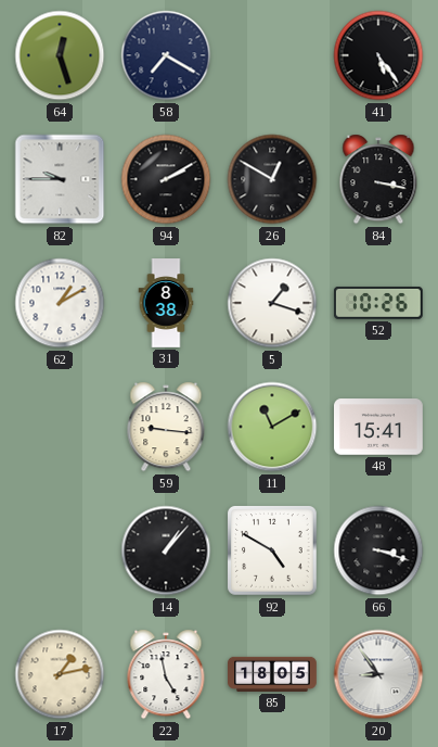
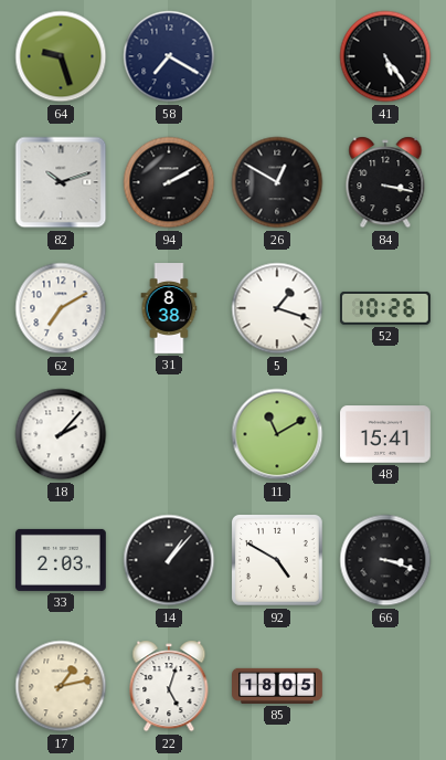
64: 12:27 -> 9:27 (61, 56)
82: 9:45 -> 10:12 (61, 182)
62: 1:10 -> 7:10 (61, 308)
18: none -> 2:07 (61, 434)
59: 9:16 -> none (166, 427)
33: none -> 2:03 (62, 560)
22: 4:58 -> 5:03 (169, 686)
20: 8:54 -> none (378, 674)
